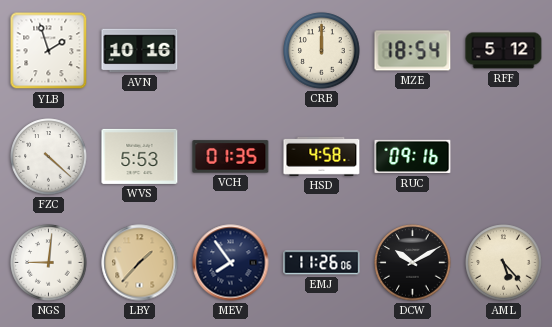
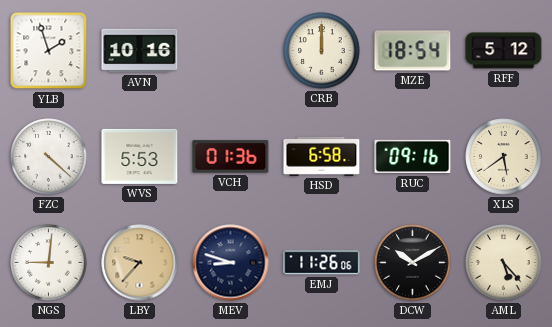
VCH: 01:35 -> 01:36 (231, 157)
HSD: 4:58 -> 6:58 (322, 156)
XLS: none -> 5:39 (504, 157)
LBY: 1:37 -> 9:37 (140, 263)
MEV: 7:54 -> 8:48 (231, 263)
